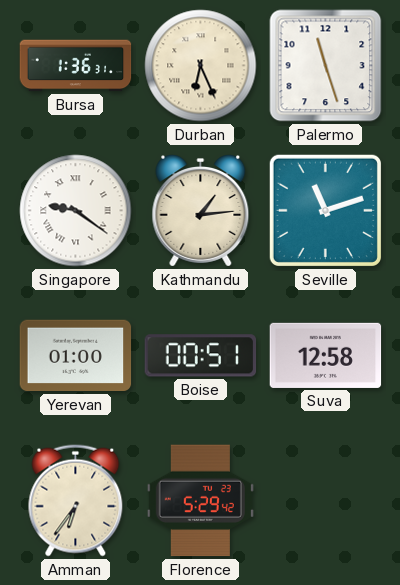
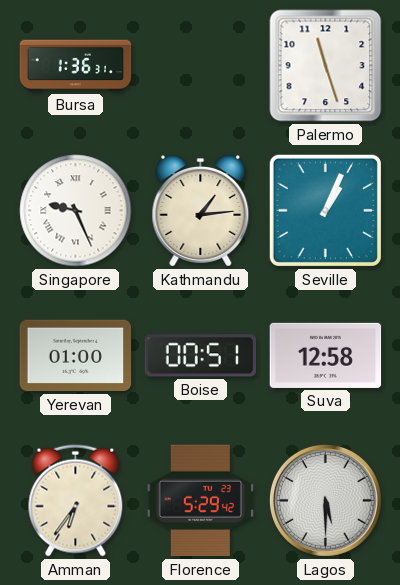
Durban: 6:26 -> none (201, 66)
Singapore: 9:21 -> 9:26 (76, 211)
Seville: 11:12 -> 1:04 (325, 210)
Lagos: none -> 5:30 (325, 500)
